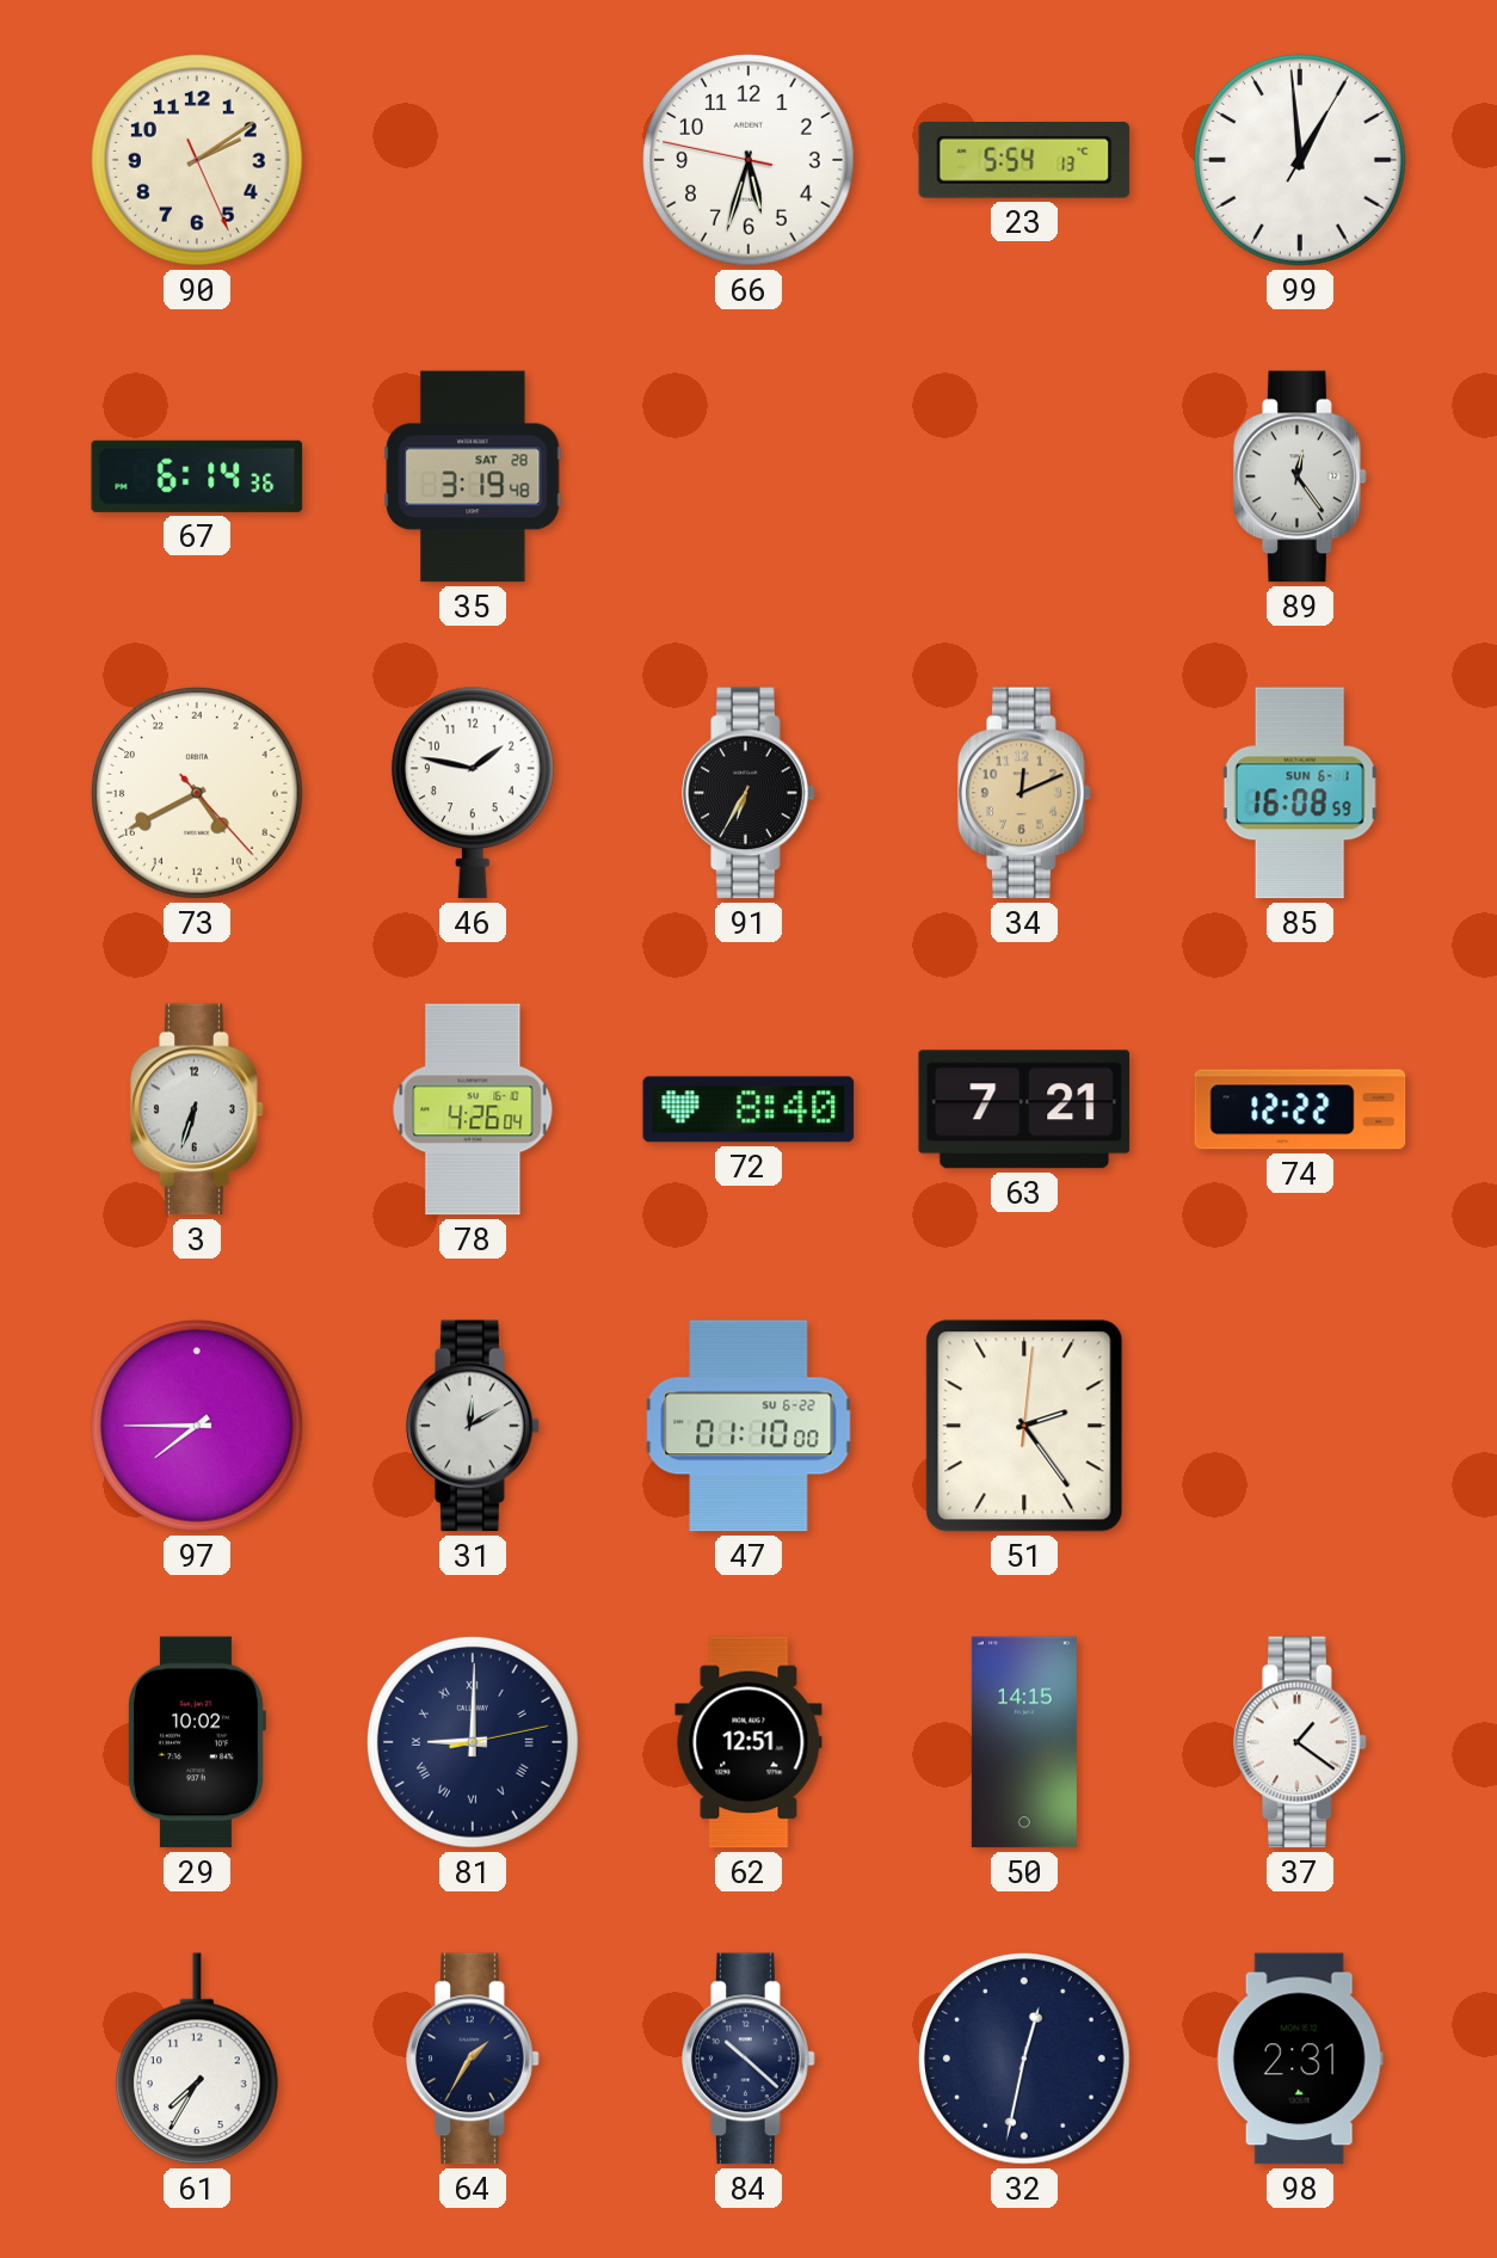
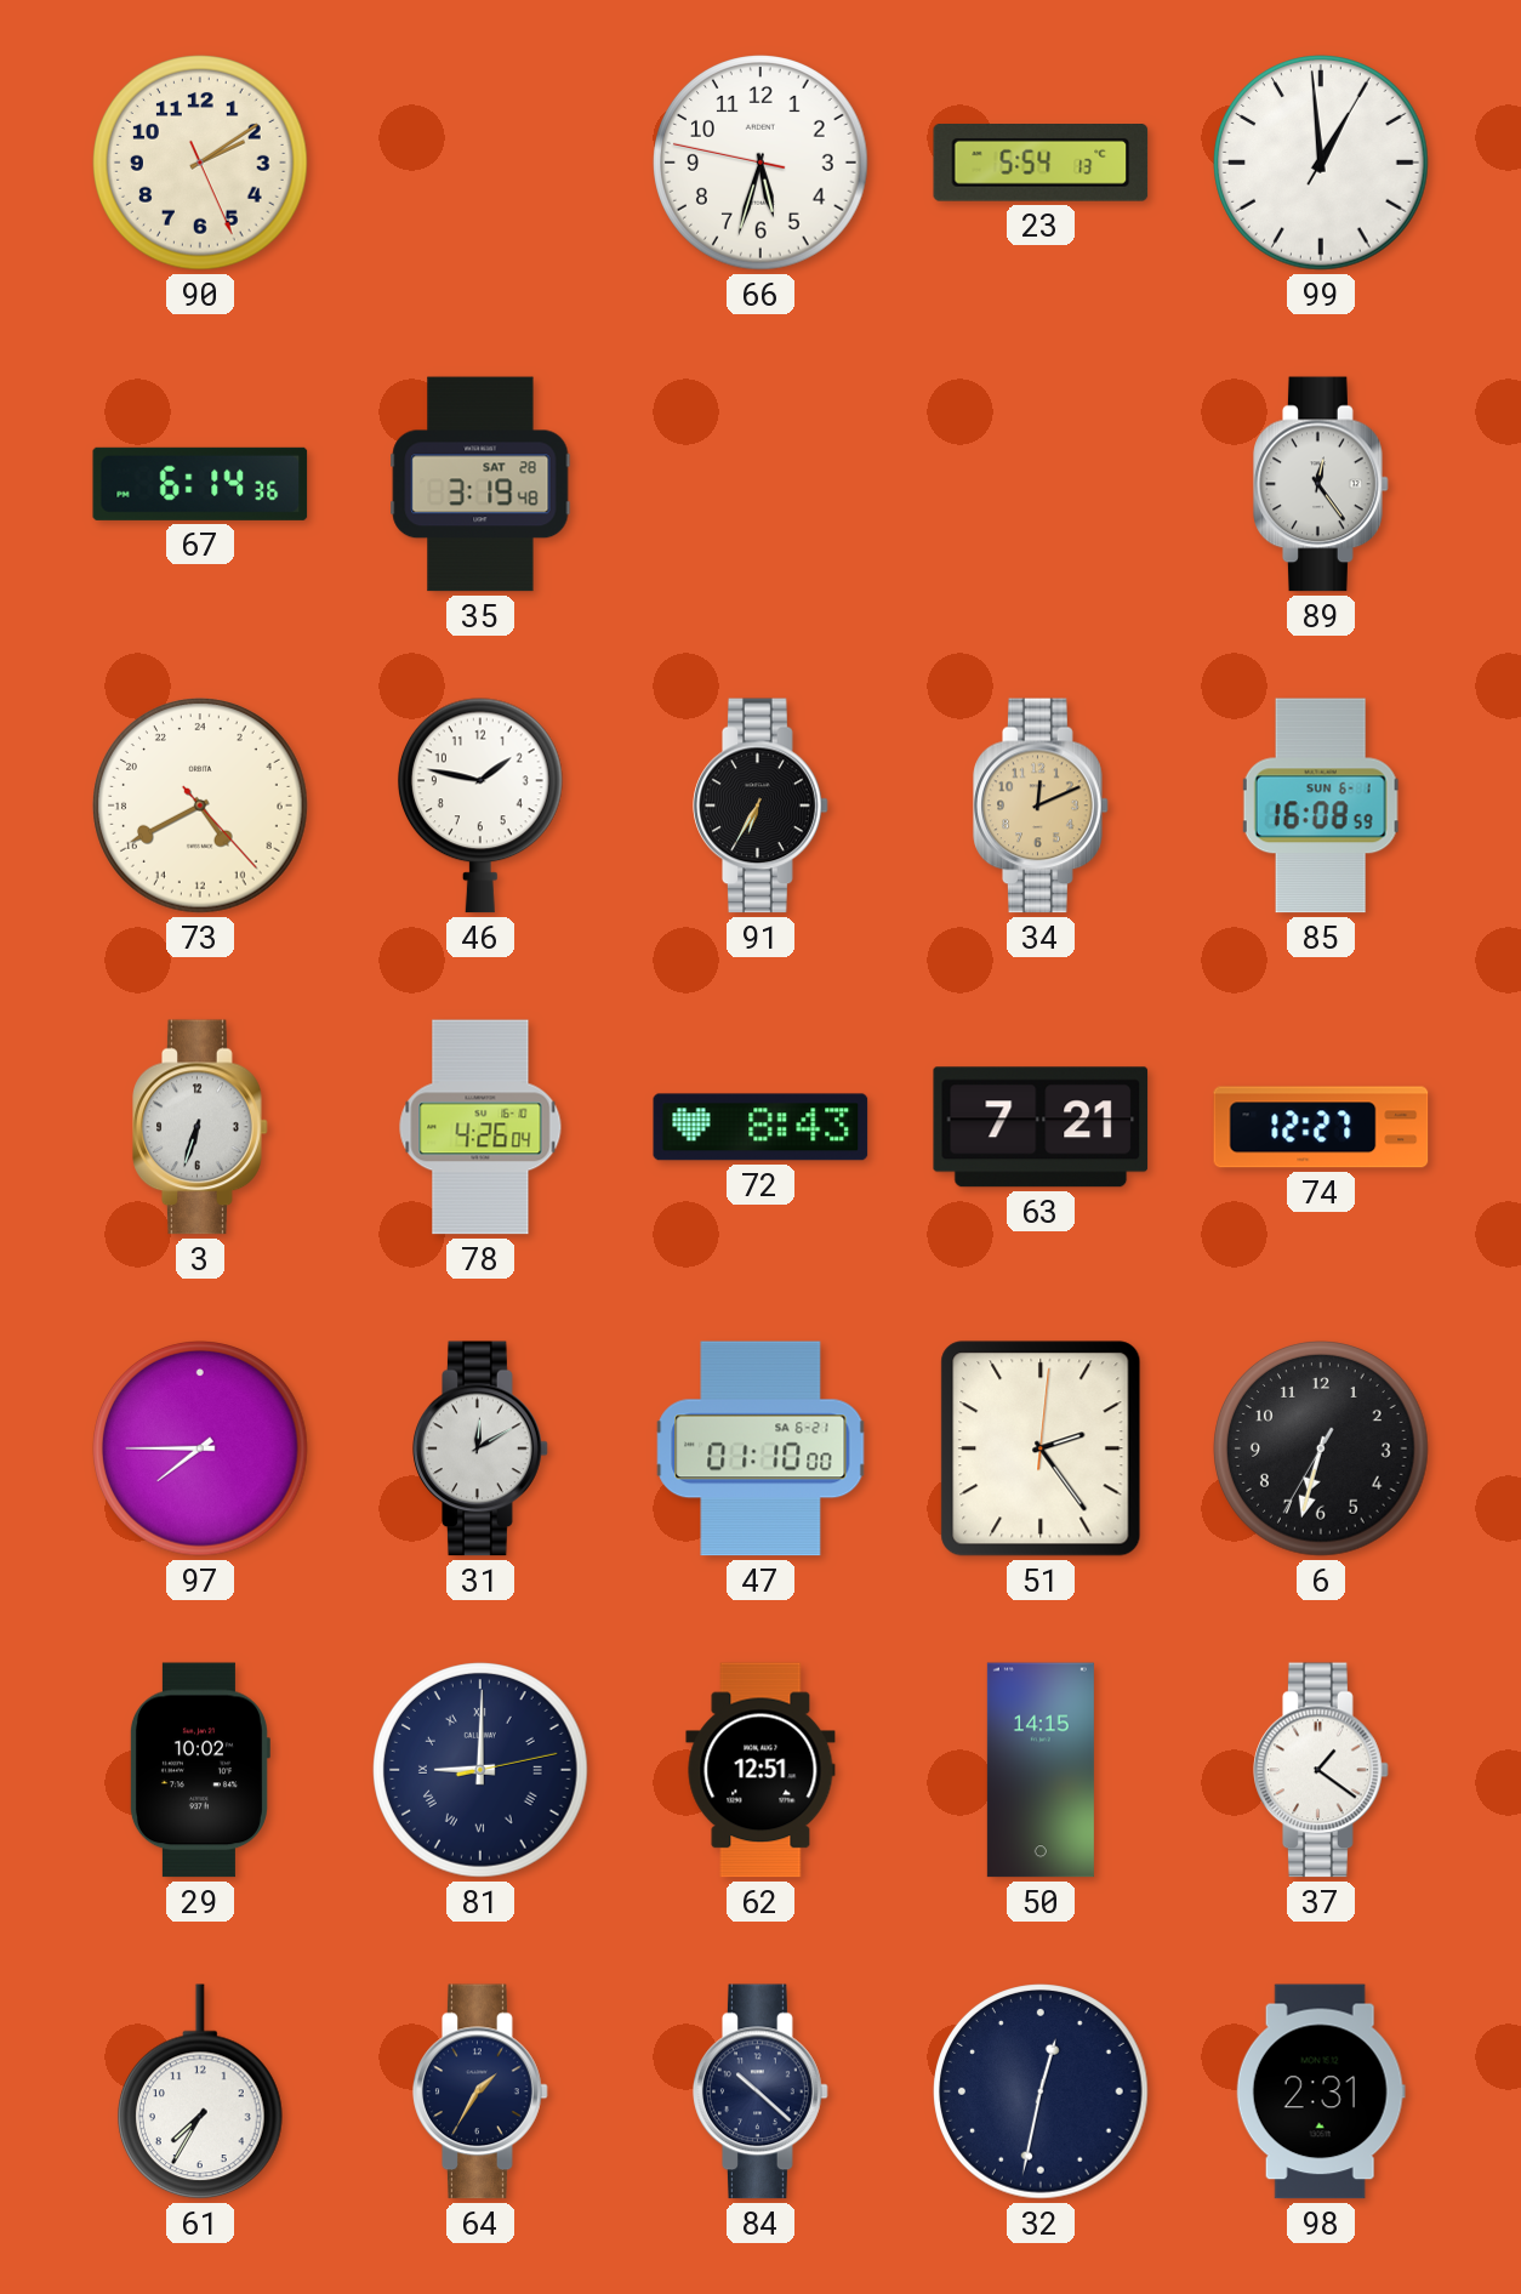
72: 8:40 -> 8:43 (760, 1127)
74: 12:22 -> 12:27 (1321, 1127)
47 date: SU 6-22 -> SA 6-21 (760, 1448)
6: none -> 6:32 (1321, 1448)
